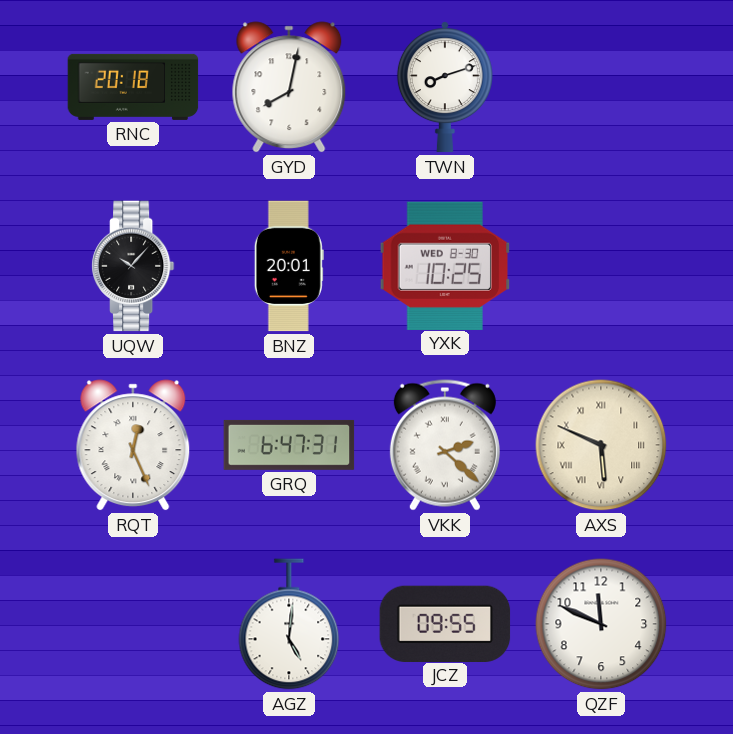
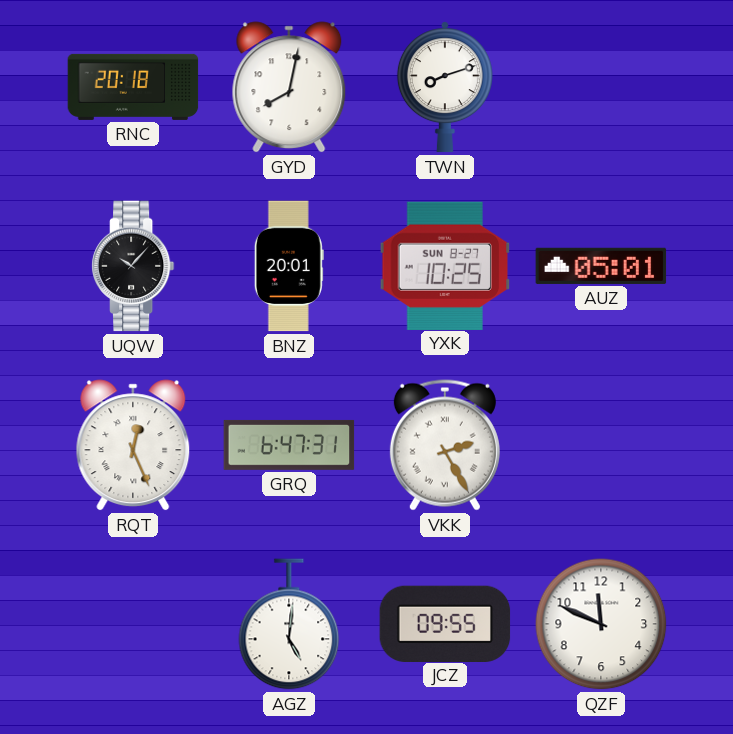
YXK date: WED 8-30 -> SUN 8-27 (445, 265)
AUZ: none -> 05:01 (601, 266)
VKK: 2:22 -> 2:25 (445, 445)
AXS: 5:49 -> none (601, 445)
